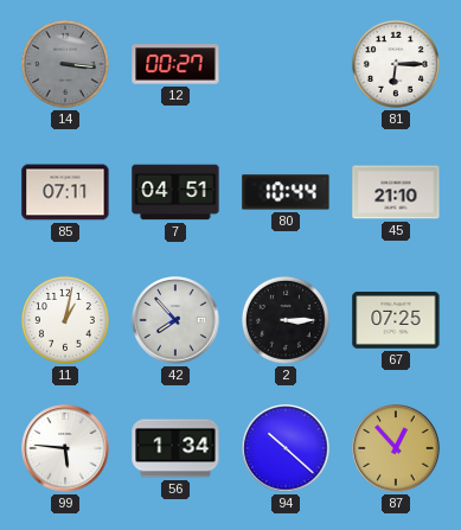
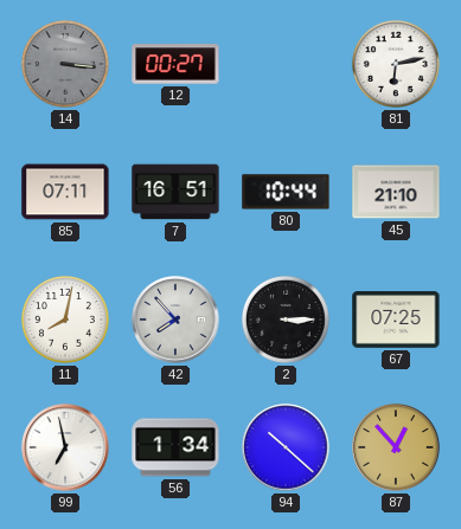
81: 6:15 -> 6:13 (396, 64)
7: 04:51 -> 16:51 (175, 192)
11: 1:02 -> 8:02 (65, 320)
99: 5:46 -> 6:58 (65, 447)
